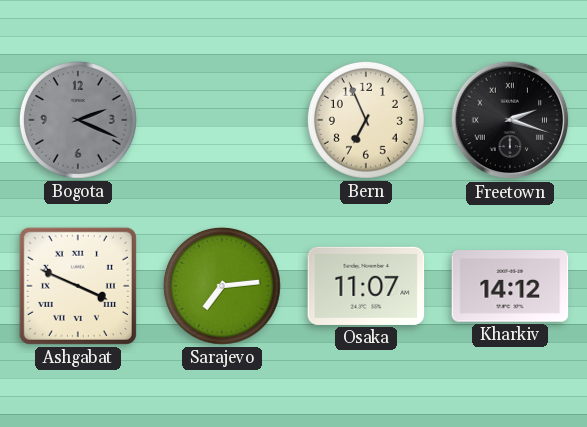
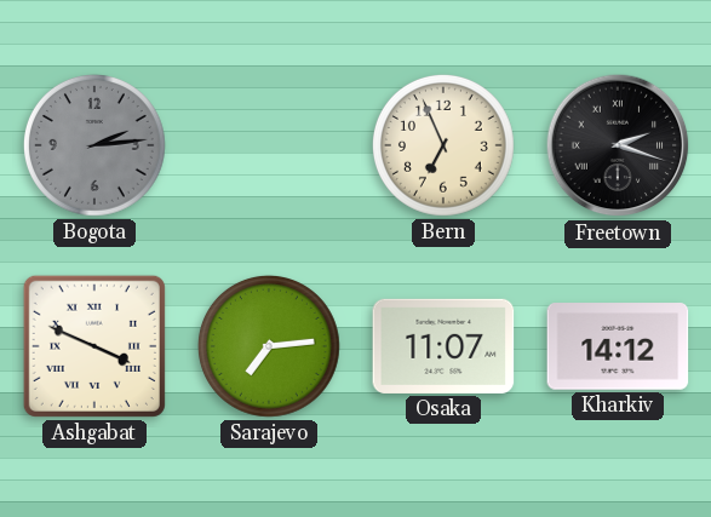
Bogota: 2:19 -> 2:14 (94, 145)
